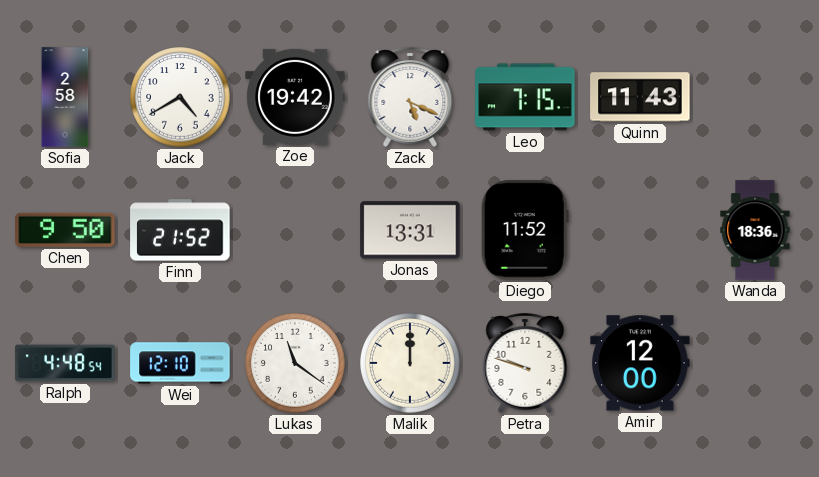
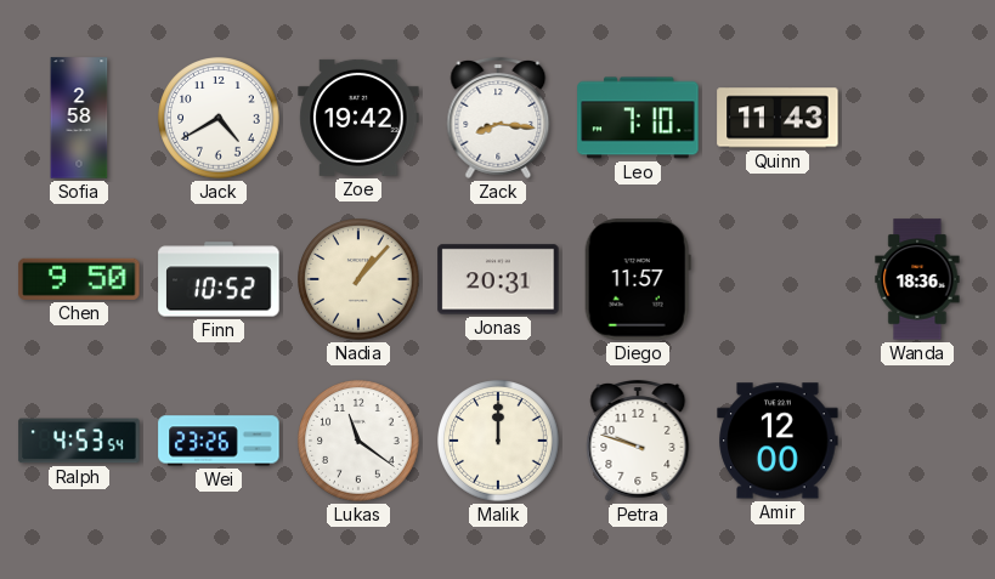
Zack: 5:19 -> 8:16 (498, 119)
Leo: 7:15 -> 7:10 (638, 118)
Finn: 21:52 -> 10:52 (219, 279)
Nadia: none -> 1:07 (358, 279)
Jonas: 13:31 -> 20:31 (498, 279)
Diego: 11:52 -> 11:57 (638, 279)
Ralph: 4:48 -> 4:53 (79, 441)
Wei: 12:10 -> 23:26 (219, 441)
